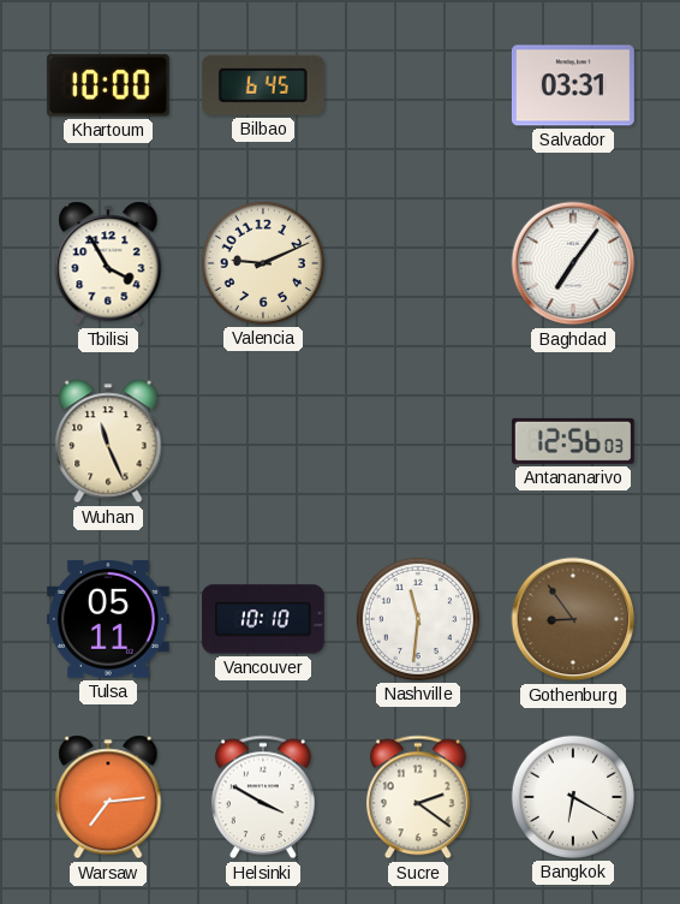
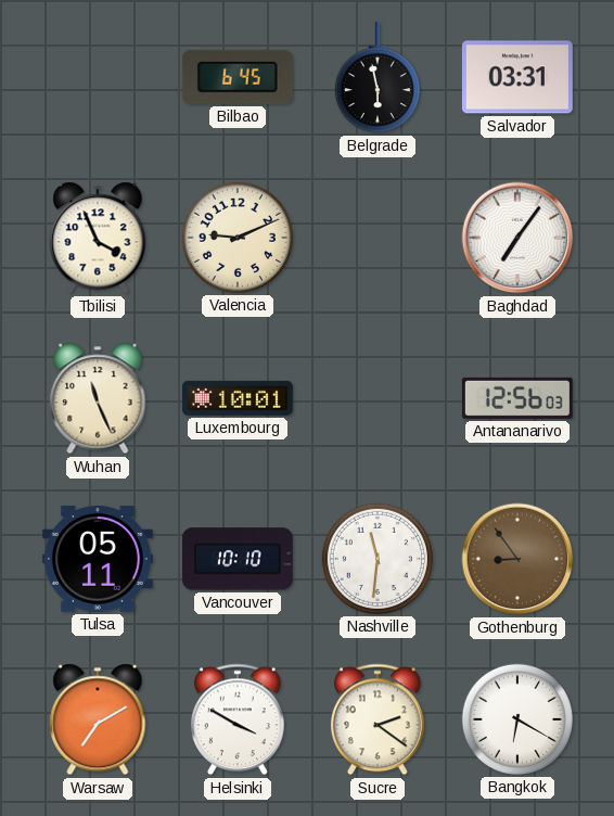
Khartoum: 10:00 -> none (108, 85)
Belgrade: none -> 5:58 (378, 77)
Tbilisi: 3:55 -> 3:56 (98, 238)
Luxembourg: none -> 10:01 (238, 398)
Warsaw: 7:14 -> 7:10 (98, 719)
